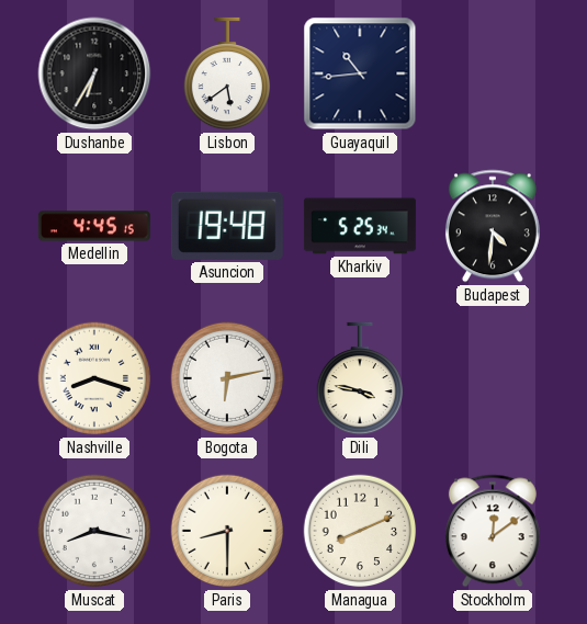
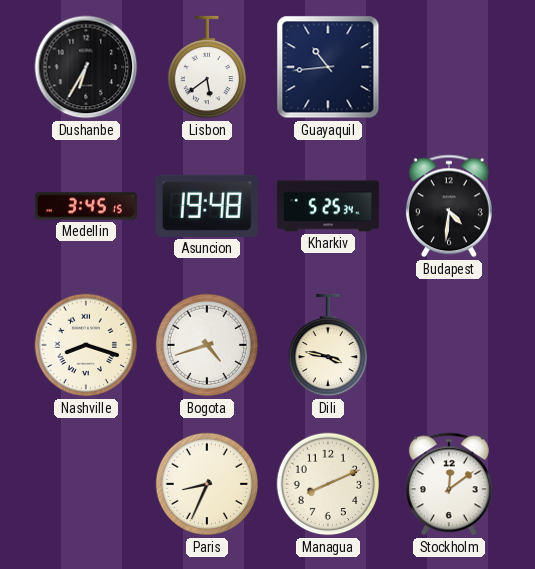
Medellin: 4:45 -> 3:45 (86, 206)
Bogota: 6:13 -> 4:42 (207, 345)
Muscat: 8:17 -> none (94, 531)
Paris: 8:30 -> 8:34 (207, 484)
